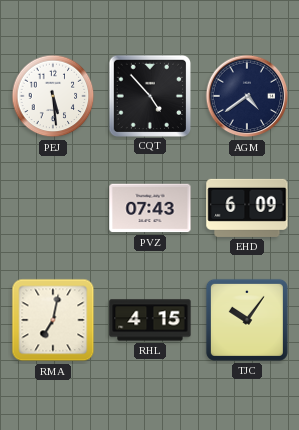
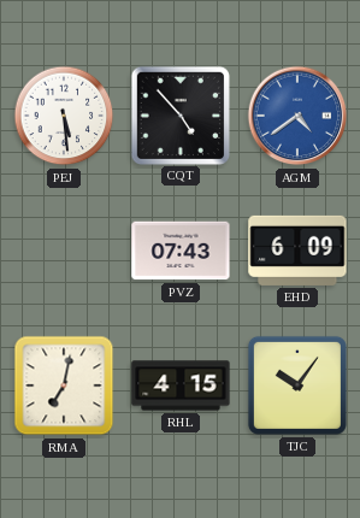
AGM dial: navy -> blue (297, 116)
